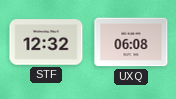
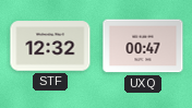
UXQ: 06:08 -> 00:47 (143, 46)
